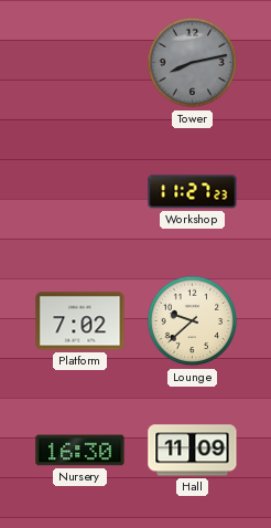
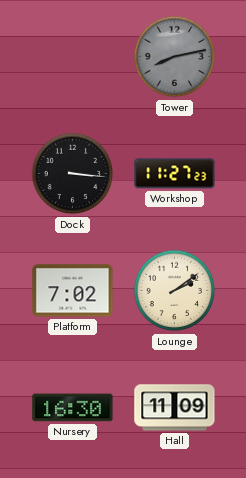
Dock: none -> 3:16 (73, 174)
Lounge: 9:38 -> 2:09 (175, 291)
